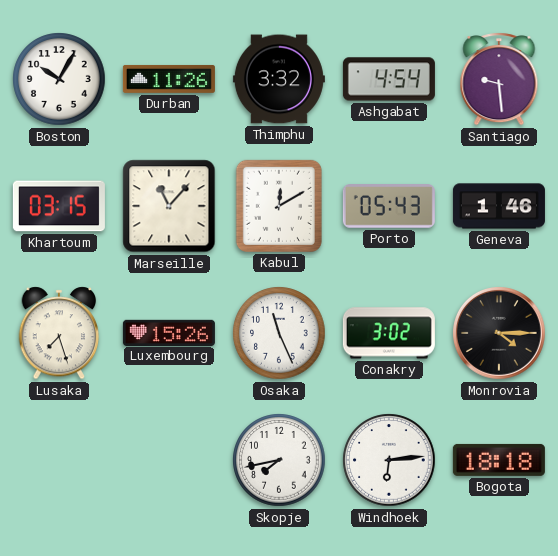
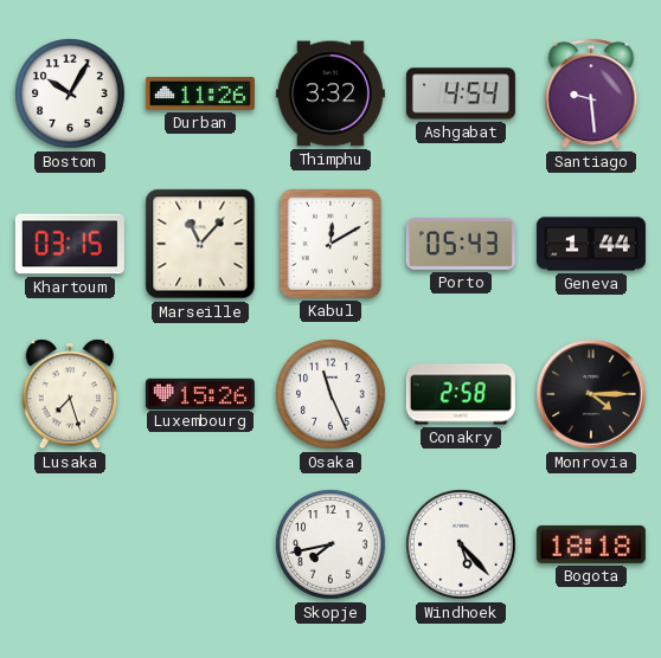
Geneva: 1:46 -> 1:44 (591, 244)
Conakry: 3:02 -> 2:58 (461, 394)
Windhoek: 6:14 -> 5:23 (461, 544)
